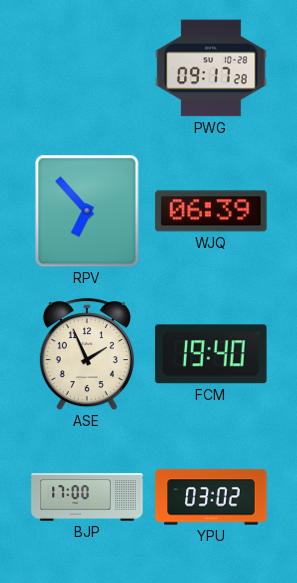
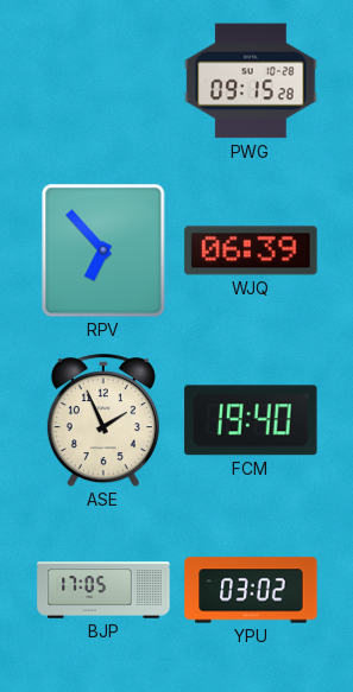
PWG: 09:17 -> 09:15 (251, 81)
BJP: 17:00 -> 17:05 (103, 590)
